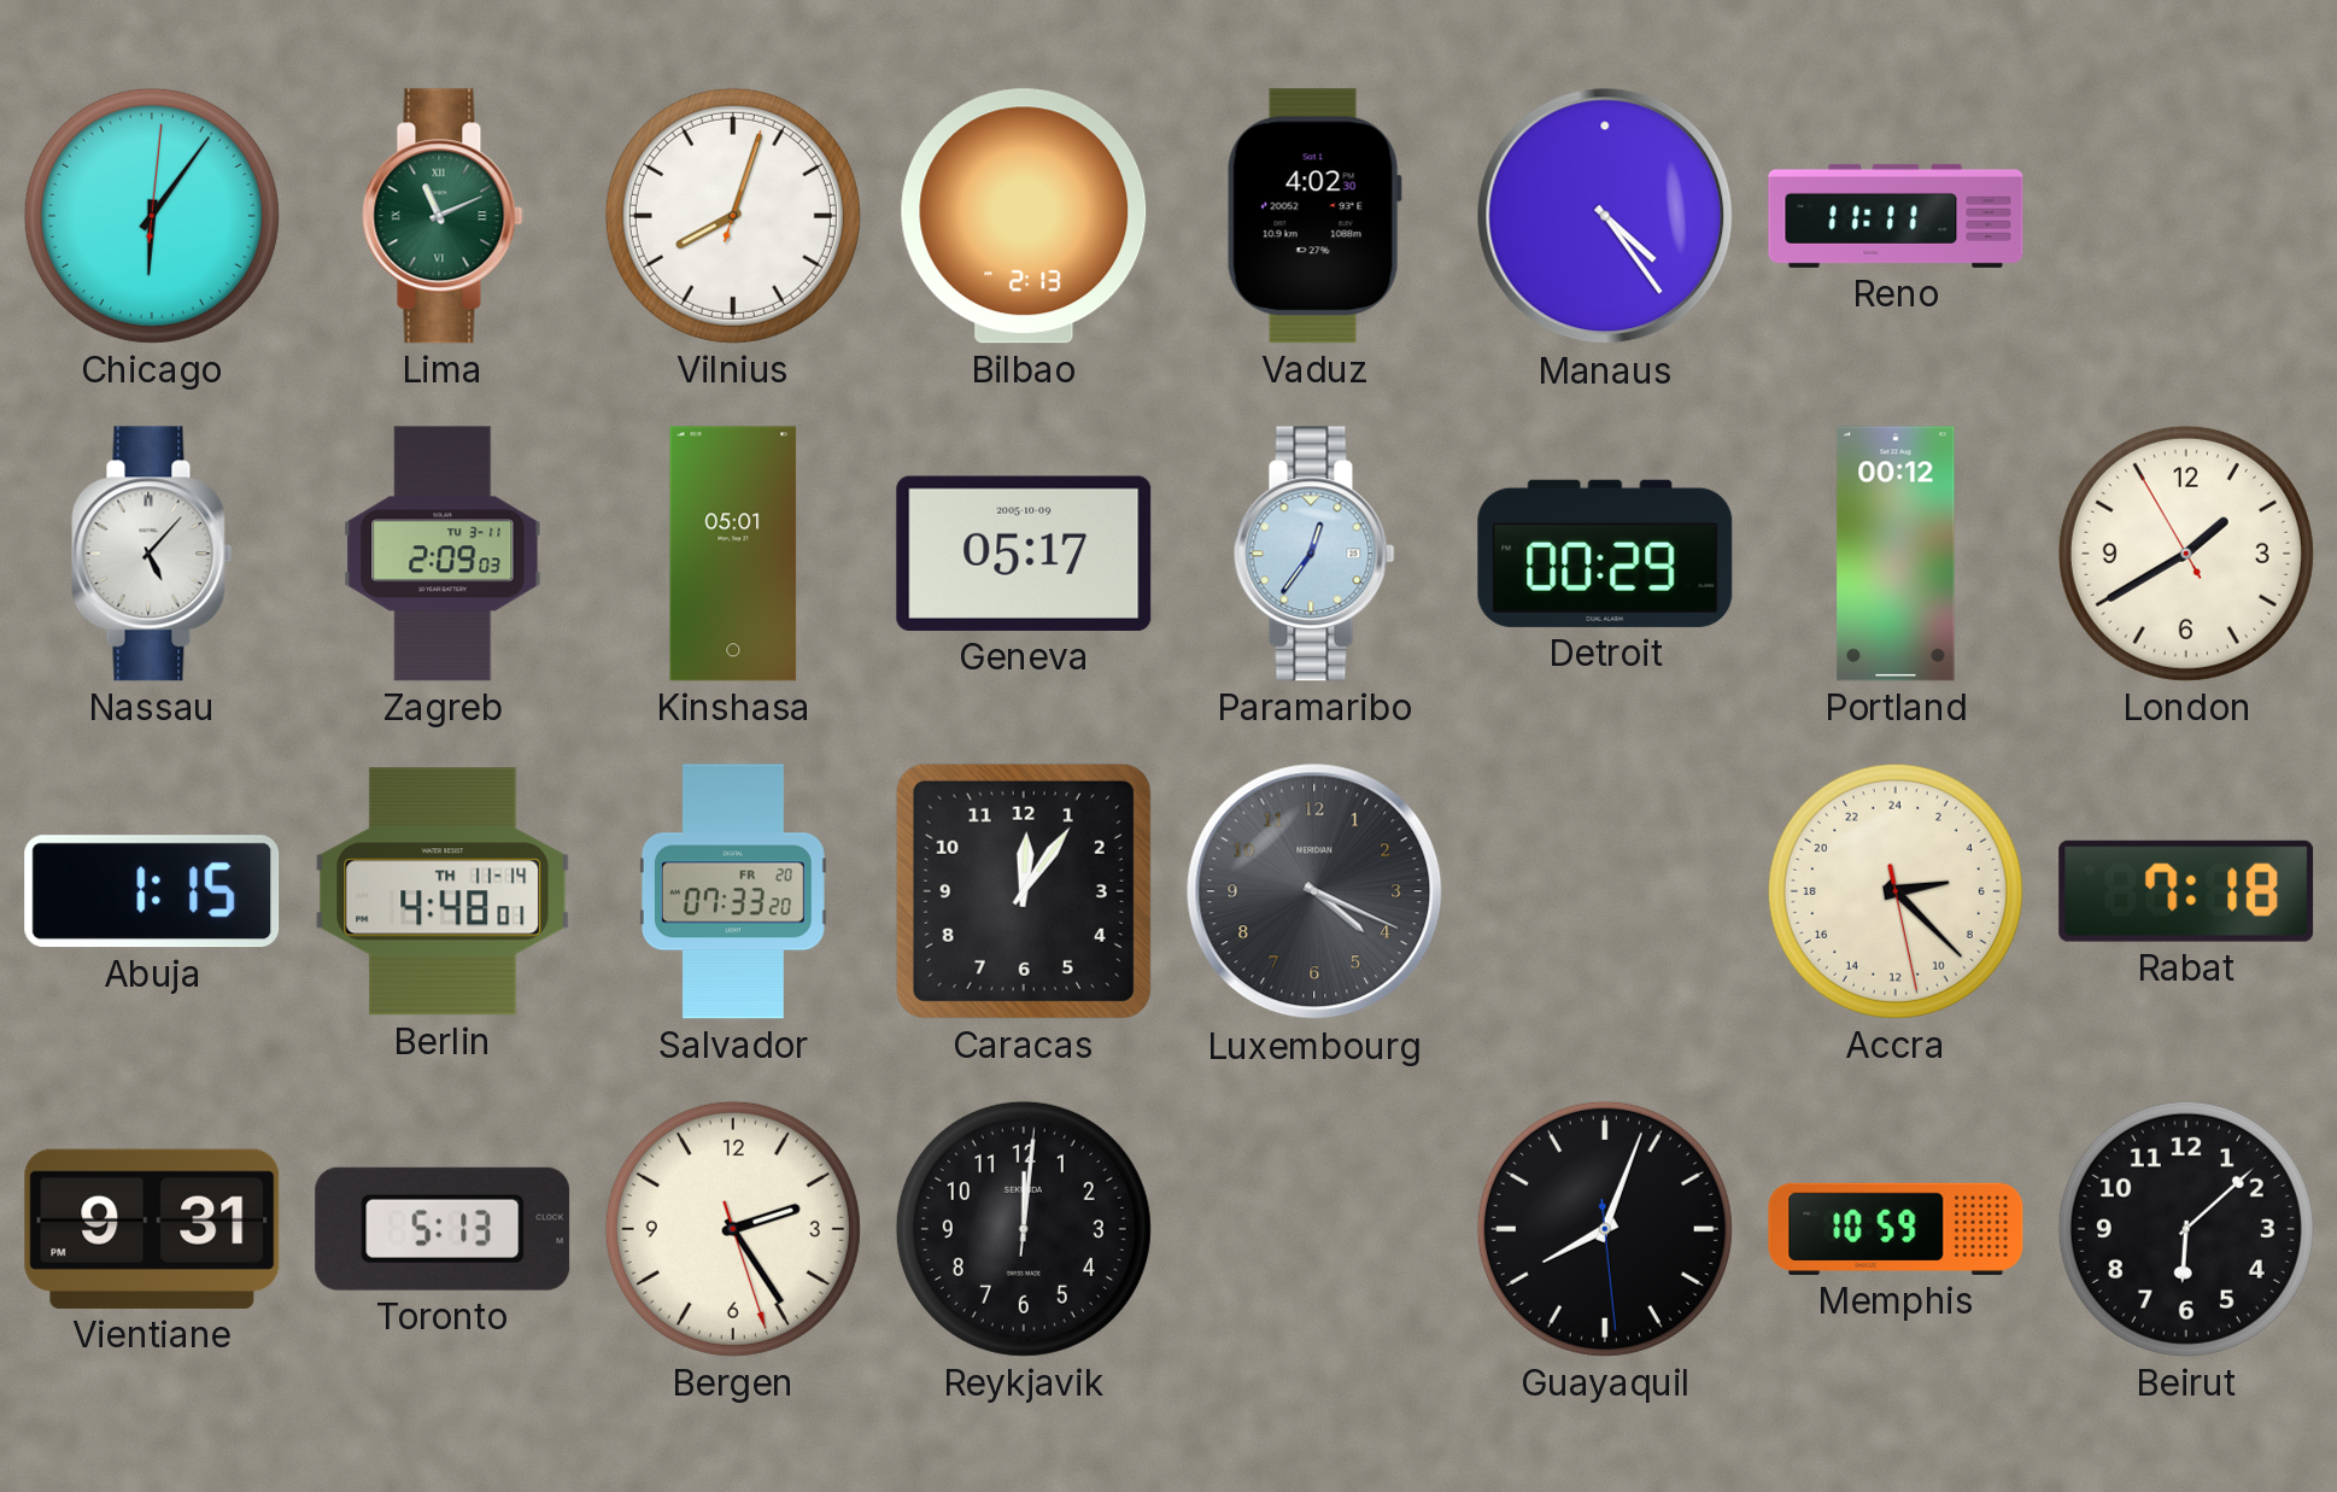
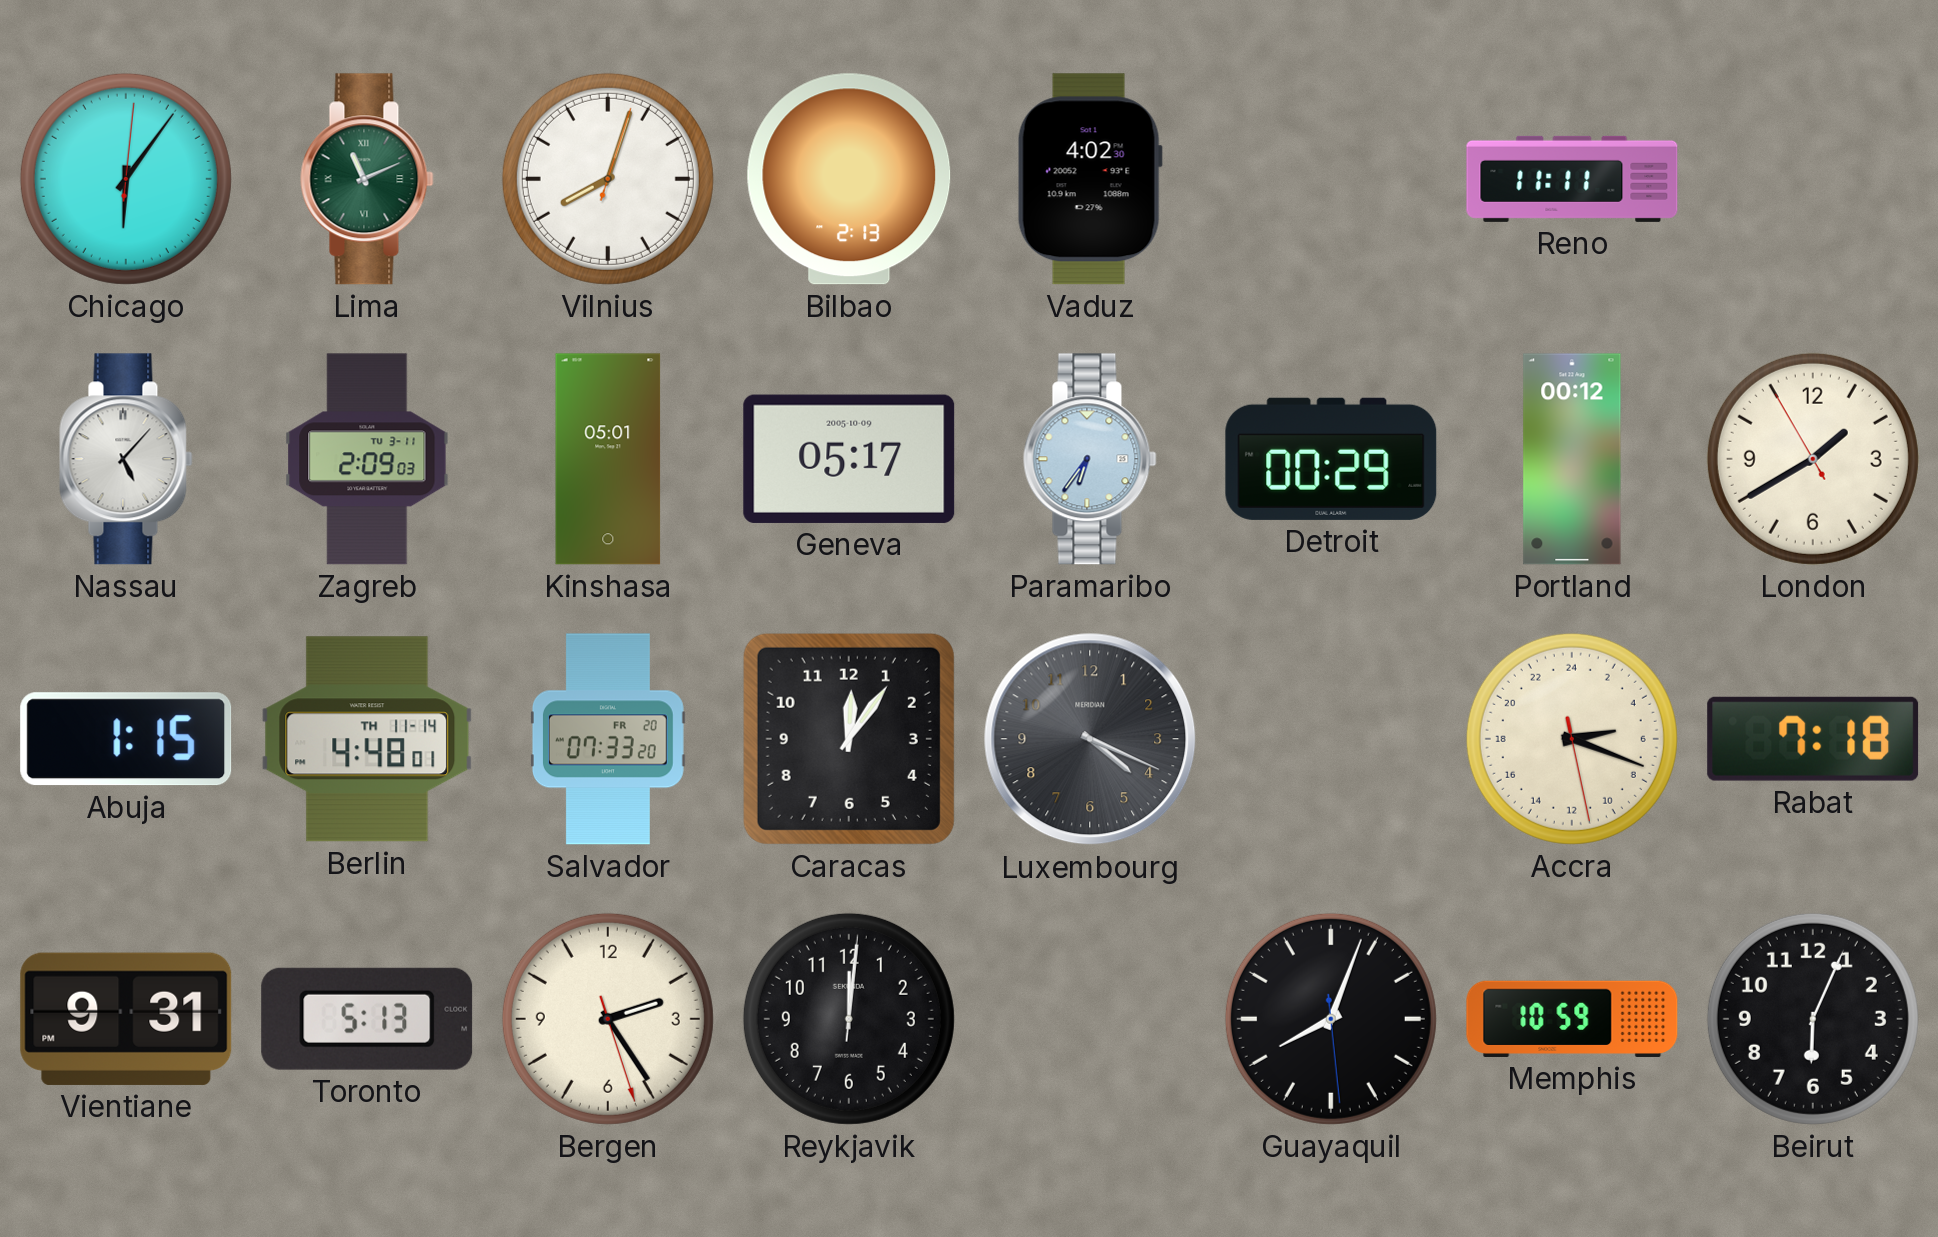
Manaus: 4:24 -> none (1605, 216)
Paramaribo: 12:36 -> 6:36 (1090, 459)
Accra: 5:22 -> 5:18 (1572, 739)
Beirut: 6:08 -> 6:04 (1813, 1019)
